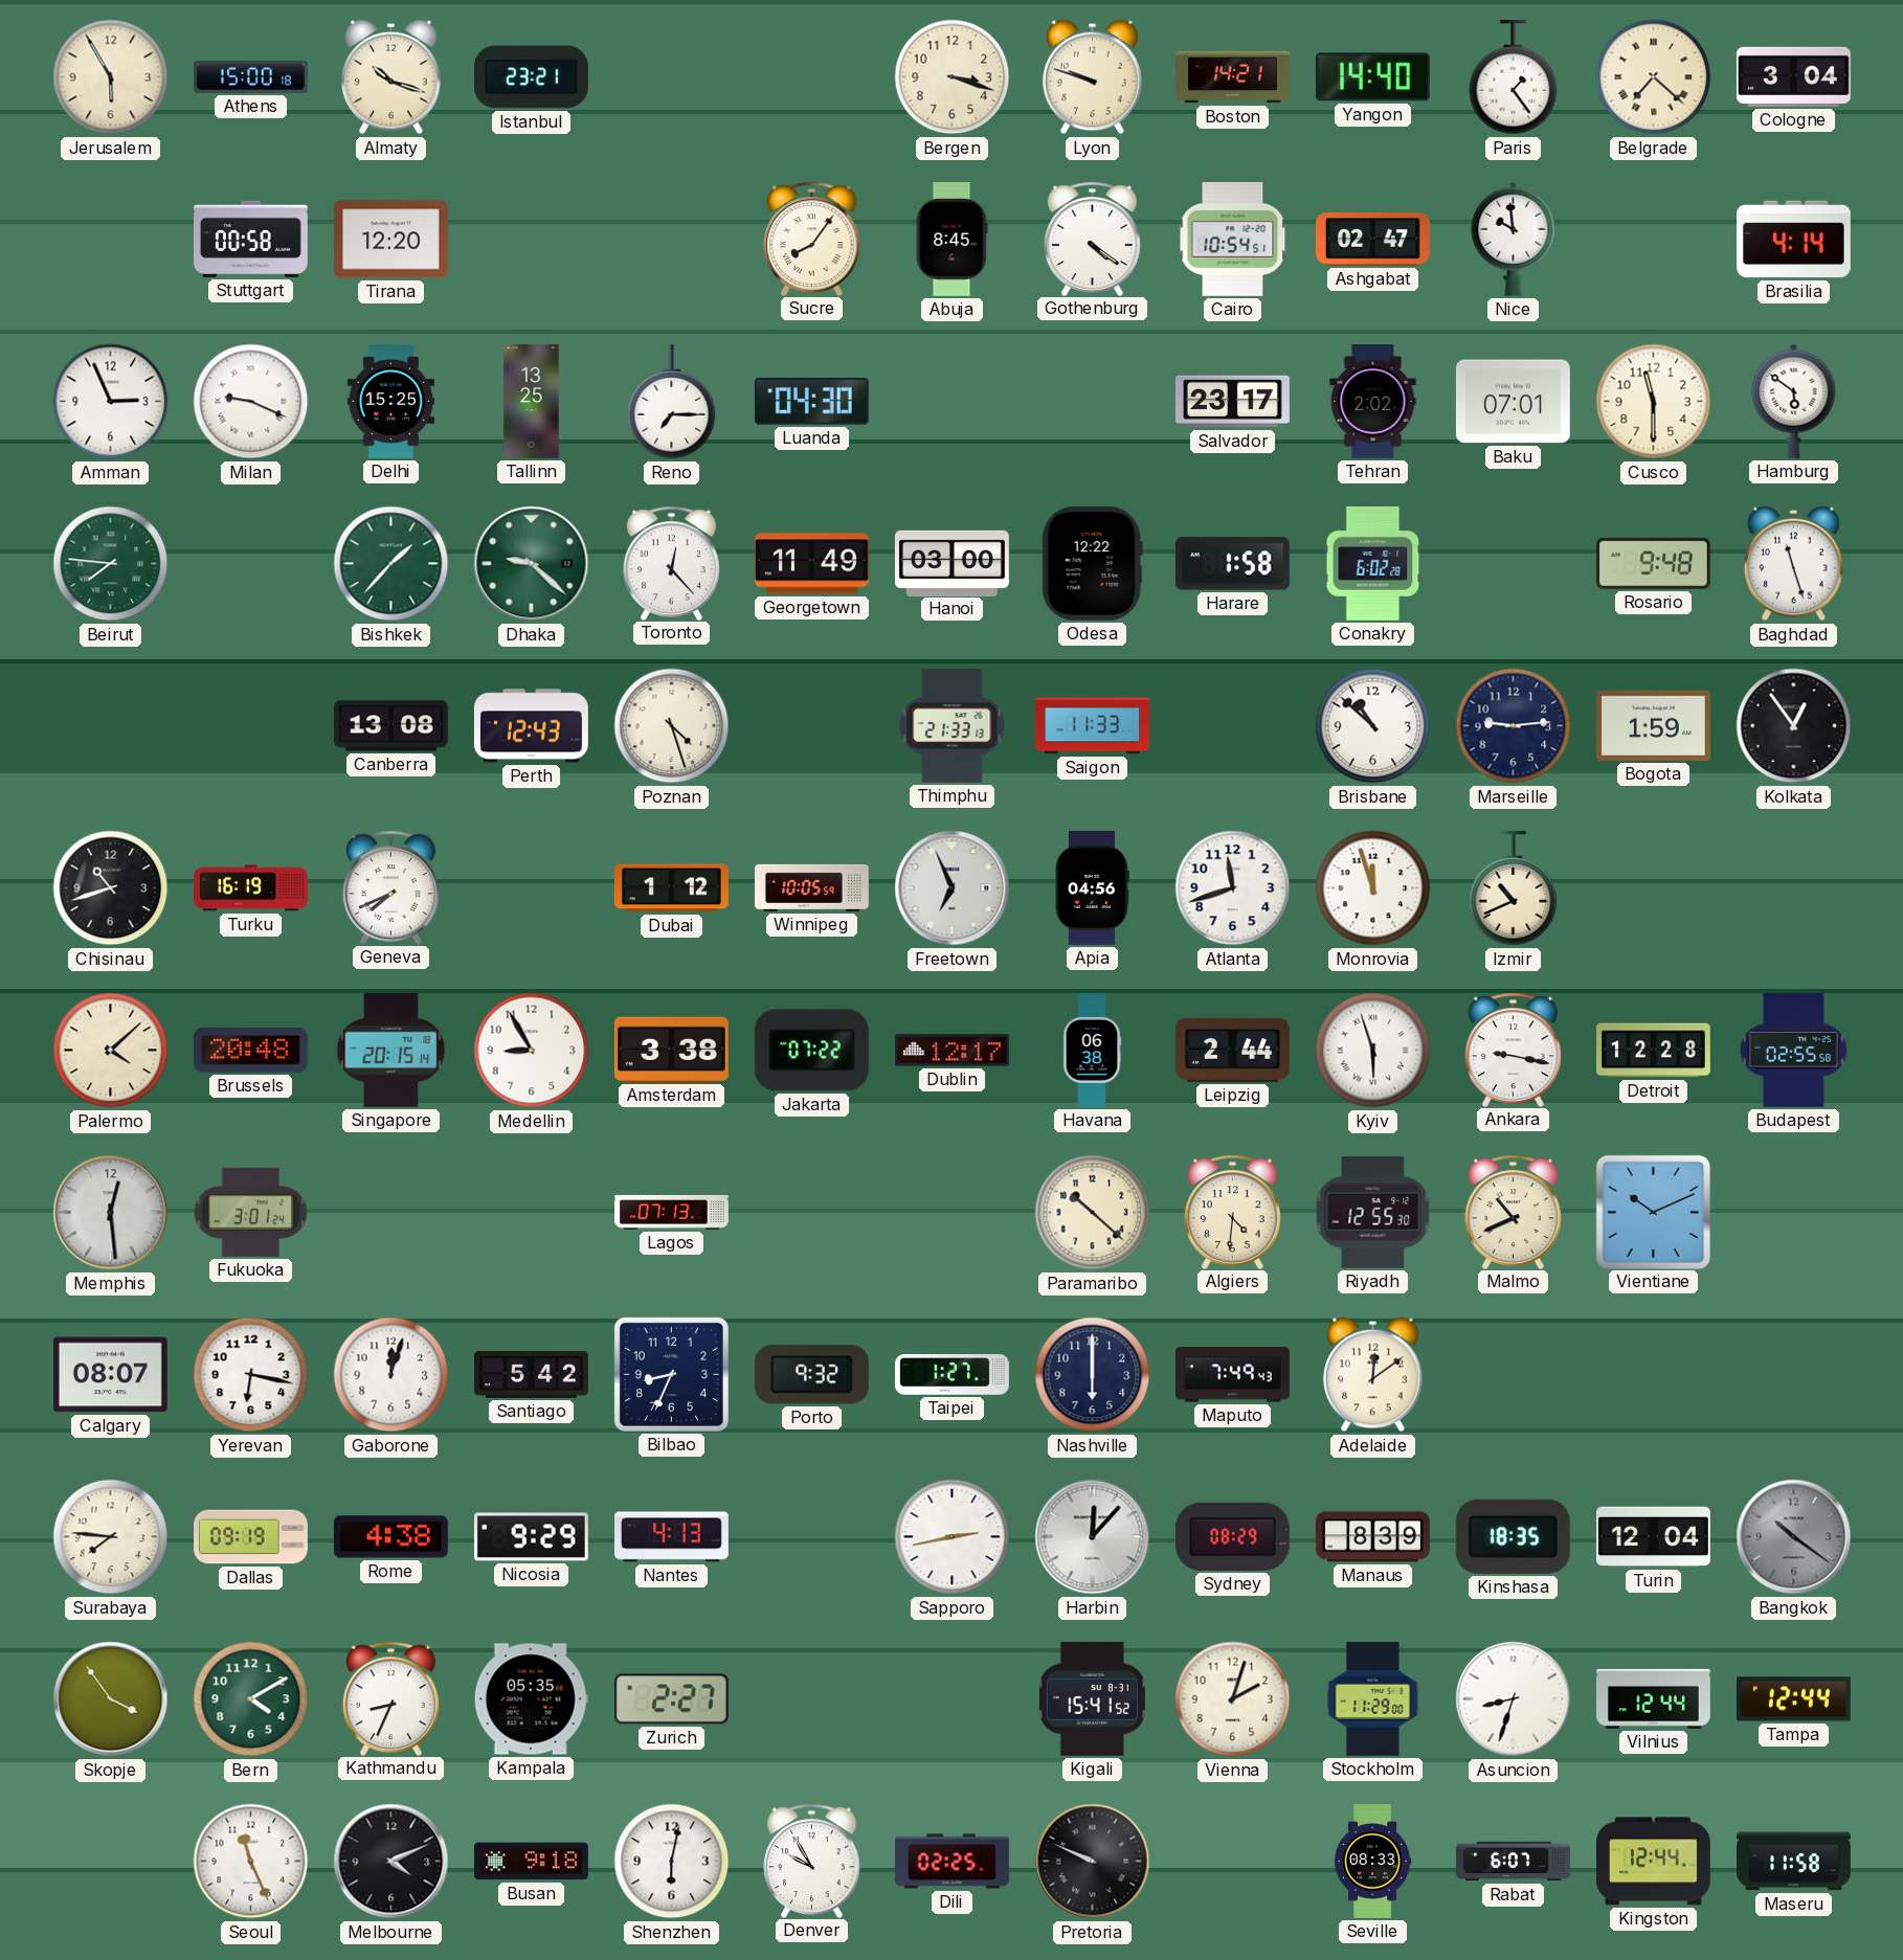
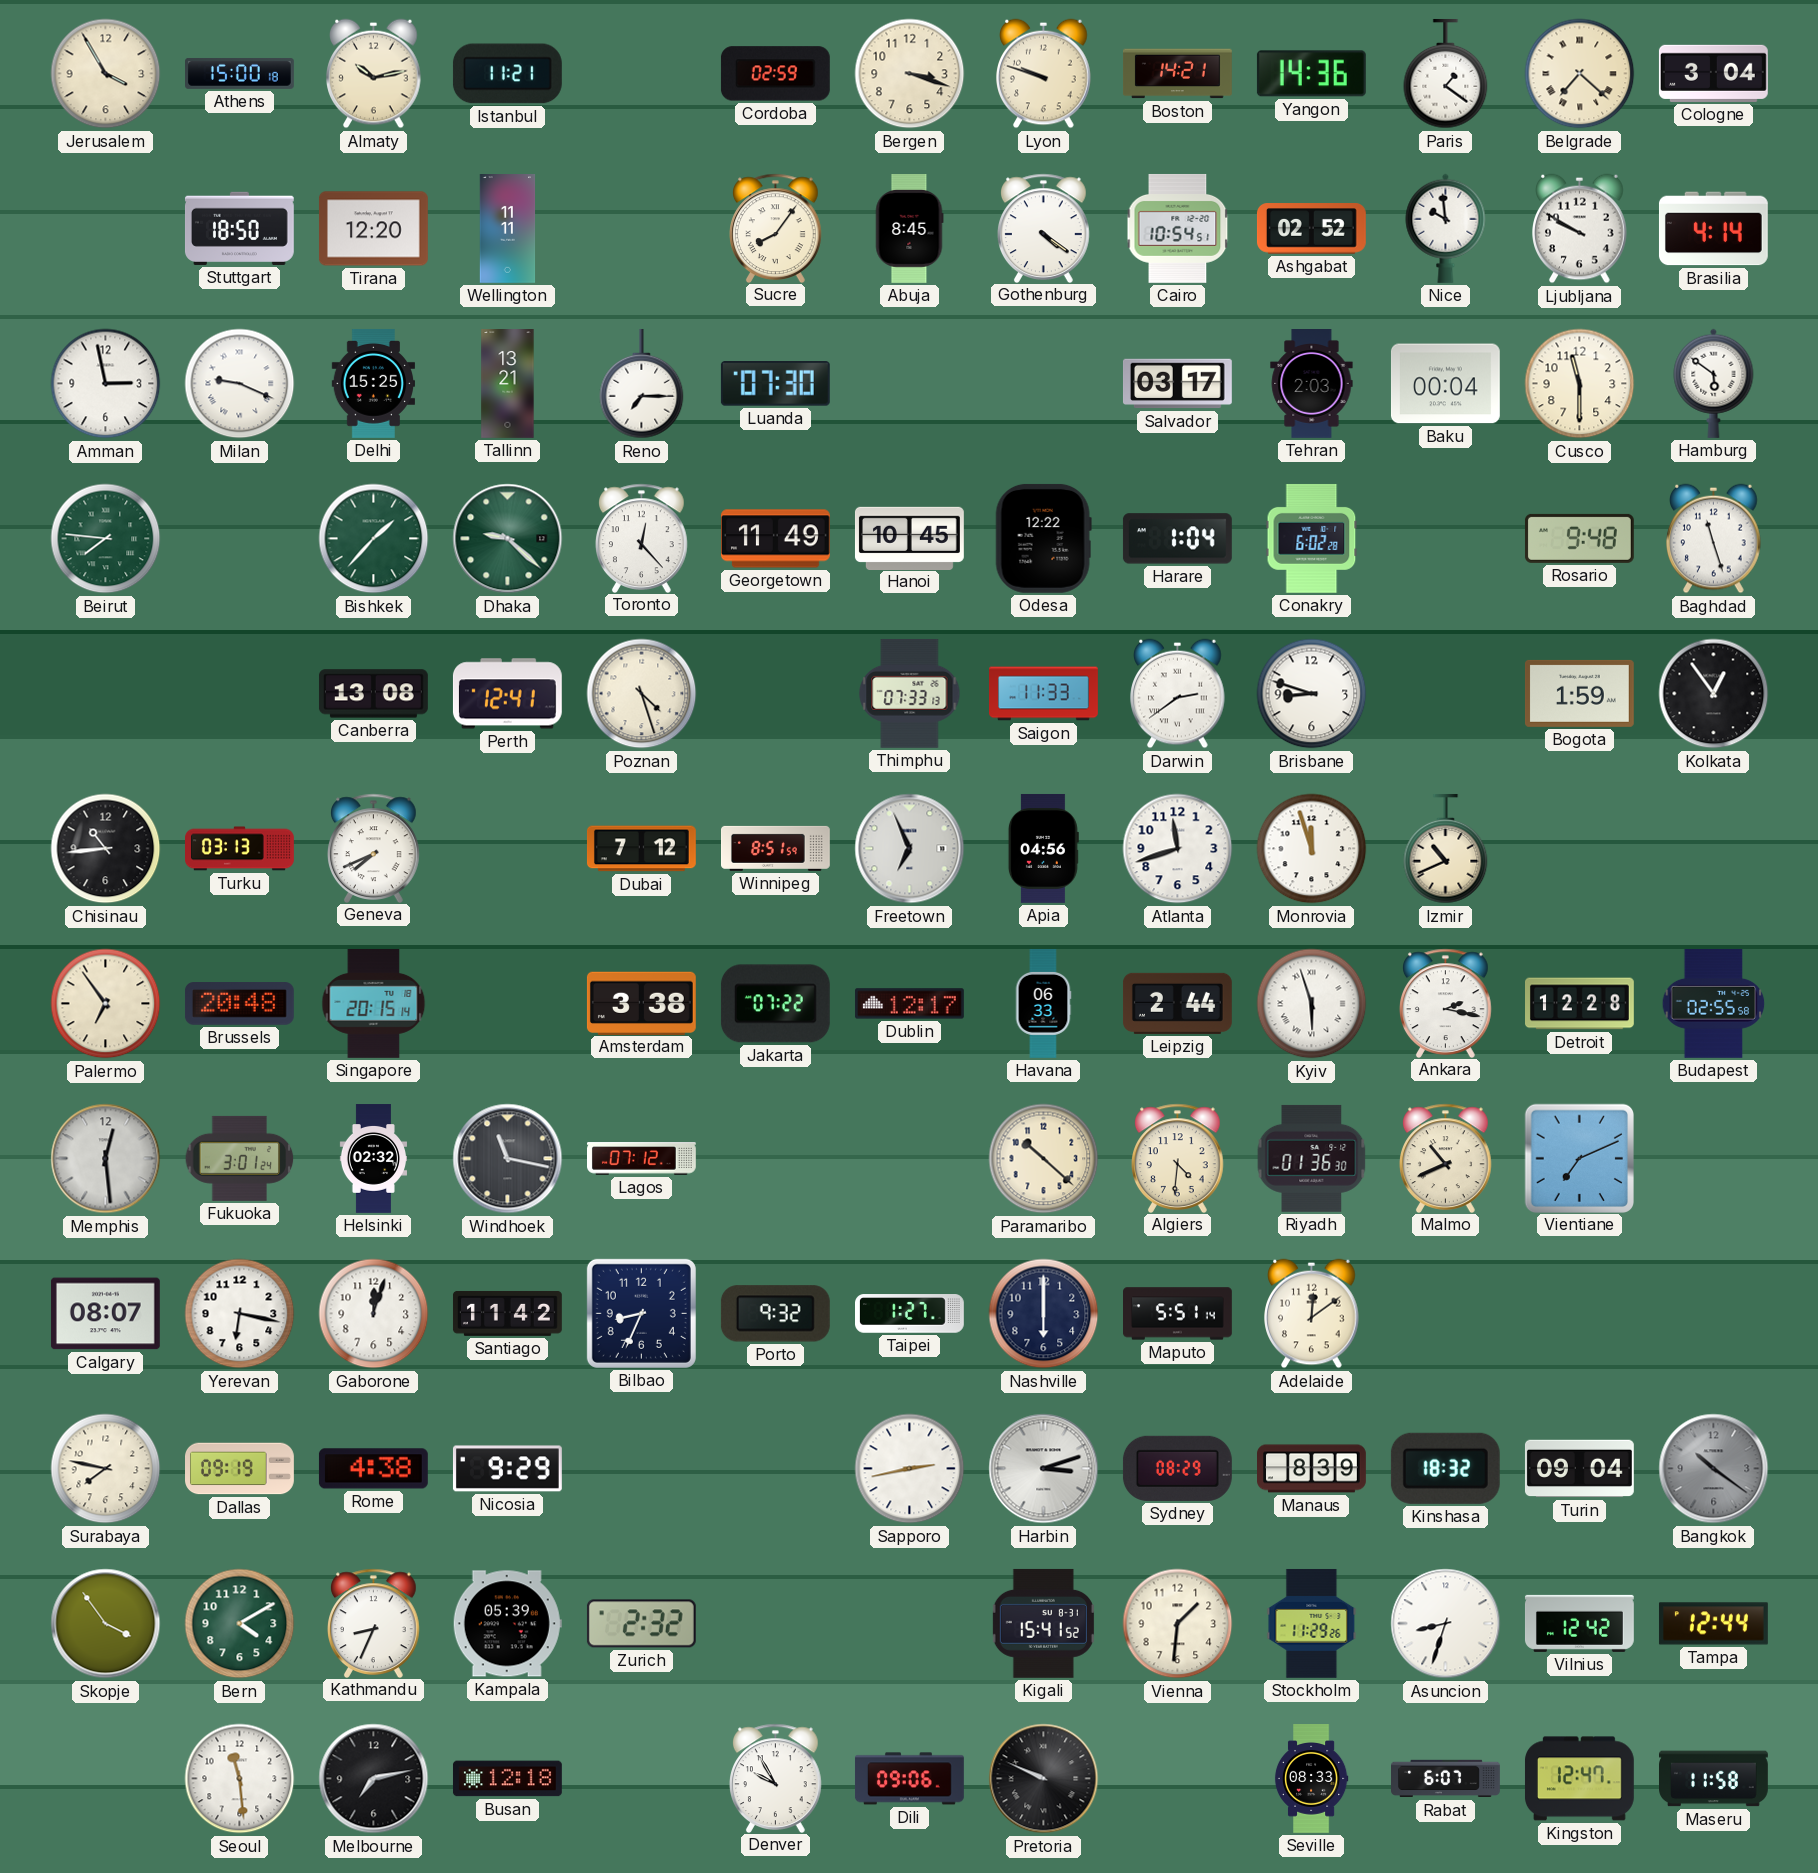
Jerusalem: 5:55 -> 3:55 (106, 74)
Almaty: 10:18 -> 10:13 (374, 74)
Istanbul: 23:21 -> 11:21 (507, 74)
Cordoba: none -> 02:59 (775, 74)
Yangon: 14:40 -> 14:36 (1311, 74)
Paris: 1:24 -> 1:21 (1446, 74)
Stuttgart: 00:58 -> 18:50 (239, 228)
Wellington: none -> 11:11 (508, 229)
Ashgabat: 02:47 -> 02:52 (1311, 229)
Ljubljana: none -> 9:50 (1580, 229)
Amman: 2:56 -> 2:58 (106, 384)
Tallinn: 13:25 -> 13:21 (508, 384)
Luanda: 04:30 -> 07:30 (775, 384)
Salvador: 23:17 -> 03:17 (1177, 384)
Tehran: 2:02 -> 2:03 (1312, 384)
Baku: 07:01 -> 00:04 (1445, 384)
Hanoi: 03:00 -> 10:45 (909, 538)
Harare: 1:58 -> 1:04 (1177, 539)
Perth: 12:43 -> 12:41 (507, 694)
Thimphu: 21:33 -> 07:33 (910, 693)
Darwin: none -> 2:39 (1178, 694)
Brisbane: 10:52 -> 8:48 (1312, 694)
Marseille: 9:14 -> none (1514, 726)
Chisinau: 10:42 -> 10:44 (106, 849)
Turku: 16:19 -> 03:13 (240, 849)
Dubai: 1:12 -> 7:12 (641, 849)
Winnipeg: 10:05 -> 8:51 (776, 848)
Palermo: 4:08 -> 6:54 (106, 1004)
Medellin: 8:55 -> none (532, 1051)
Havana: 06:38 -> 06:33 (1043, 1004)
Ankara: 9:17 -> 2:17 (1446, 1003)
Helsinki: none -> 02:32 (373, 1159)
Windhoek: none -> 11:17 (508, 1159)
Lagos: 07:13 -> 07:12 (642, 1159)
Riyadh: 12:55 -> 01:36 (1312, 1158)
Vientiane: 10:11 -> 7:11 (1579, 1158)
Santiago: 5:42 -> 11:42 (507, 1313)
Maputo: 7:49 -> 5:51 (1178, 1314)
Surabaya: 7:46 -> 7:47 (106, 1469)
Nantes: 4:13 -> none (672, 1537)
Harbin: 12:07 -> 3:12 (1044, 1469)
Kinshasa: 18:35 -> 18:32 (1445, 1468)
Turin: 12:04 -> 09:04 (1579, 1469)
Kampala: 05:35 -> 05:39 (507, 1624)
Zurich: 2:27 -> 2:32 (641, 1624)
Vienna: 2:03 -> 1:31 (1178, 1624)
Stockholm: 11:29:00 -> 11:29:26 (1312, 1623)
Vilnius: 12:44 -> 12:42 (1579, 1623)
Seoul: 11:26 -> 11:29 (240, 1779)
Melbourne: 4:11 -> 7:13 (374, 1779)
Busan: 9:18 -> 12:18 (507, 1779)
Shenzhen: 6:02 -> none (672, 1862)
Dili: 02:25 -> 09:06 (909, 1779)
Kingston: 12:44 -> 12:47 (1579, 1779)
